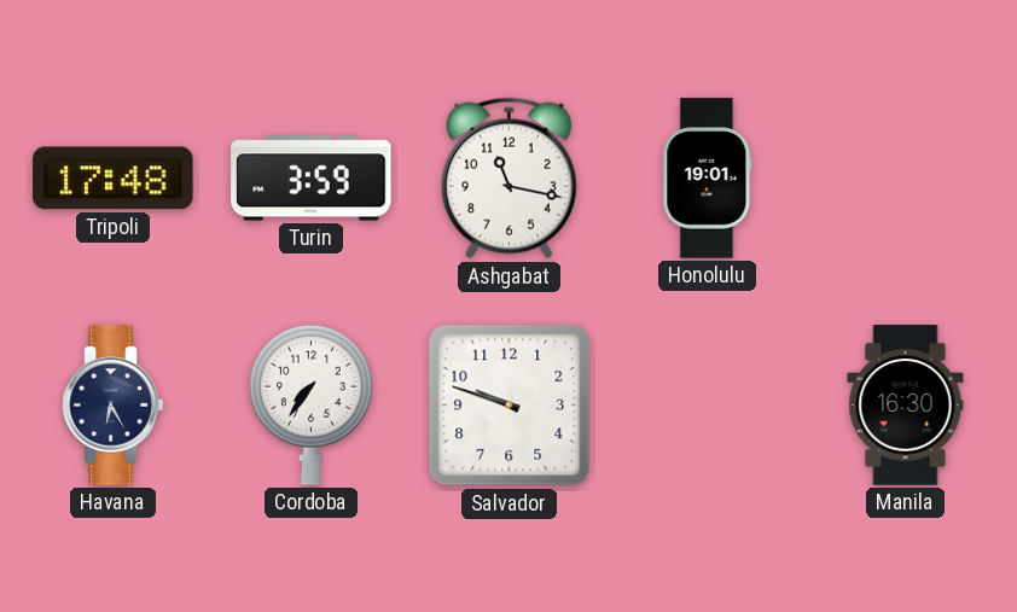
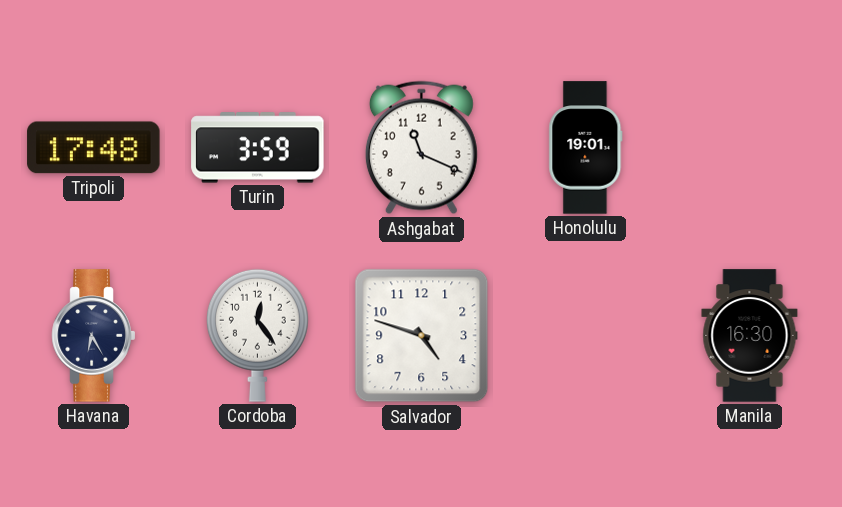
Ashgabat: 11:17 -> 11:19 (421, 148)
Cordoba: 7:36 -> 12:24 (257, 335)
Salvador: 9:48 -> 4:48 (422, 336)
